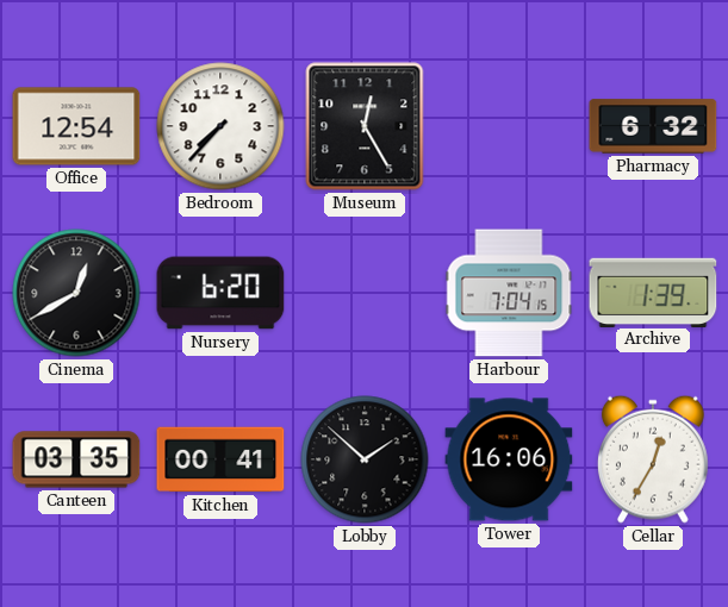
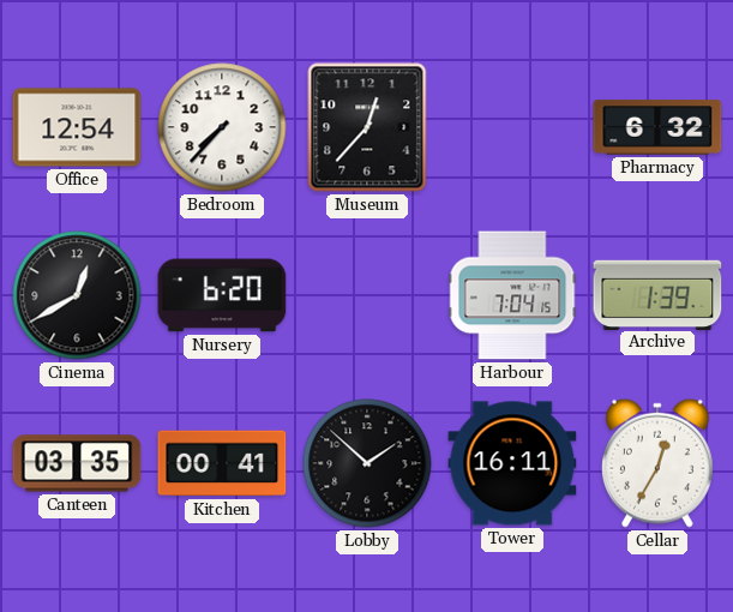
Museum: 12:25 -> 12:37 (367, 127)
Tower: 16:06 -> 16:11 (512, 463)
